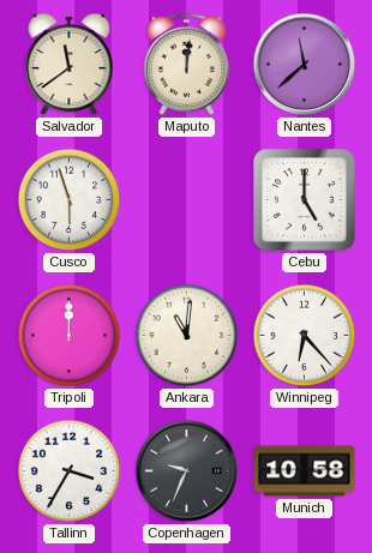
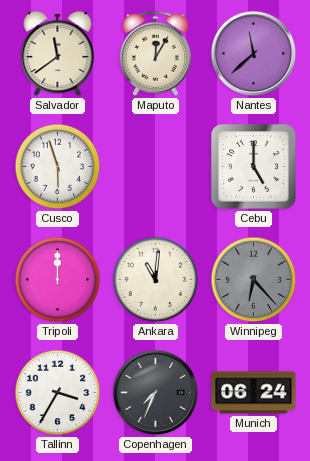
Maputo: 12:01 -> 12:05 (155, 53)
Winnipeg dial: white -> grey (254, 280)
Copenhagen: 9:34 -> 7:34 (156, 393)
Munich: 10:58 -> 06:24 (254, 393)
